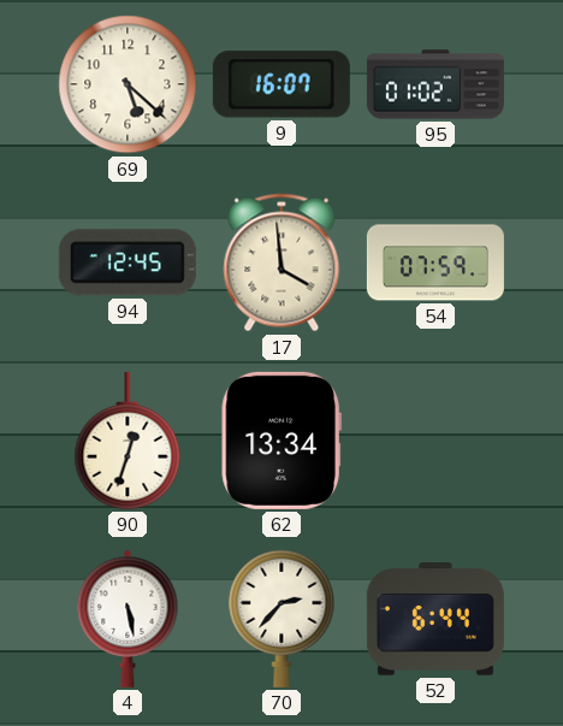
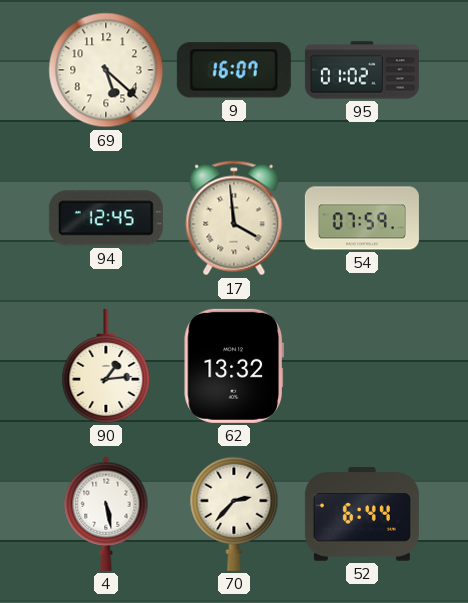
90: 12:33 -> 1:14 (106, 366)
62: 13:34 -> 13:32 (234, 366)
